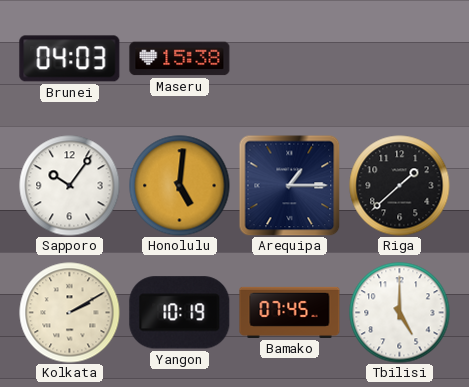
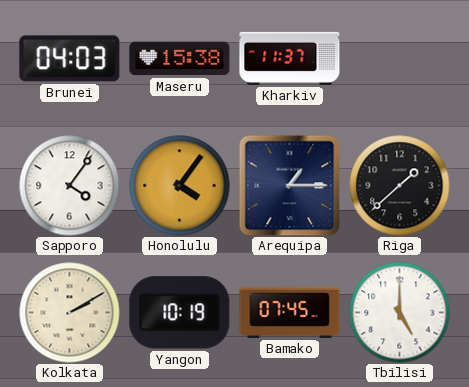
Kharkiv: none -> 11:37 (290, 58)
Sapporo: 10:06 -> 4:06 (70, 186)
Honolulu: 5:01 -> 4:06 (180, 186)
